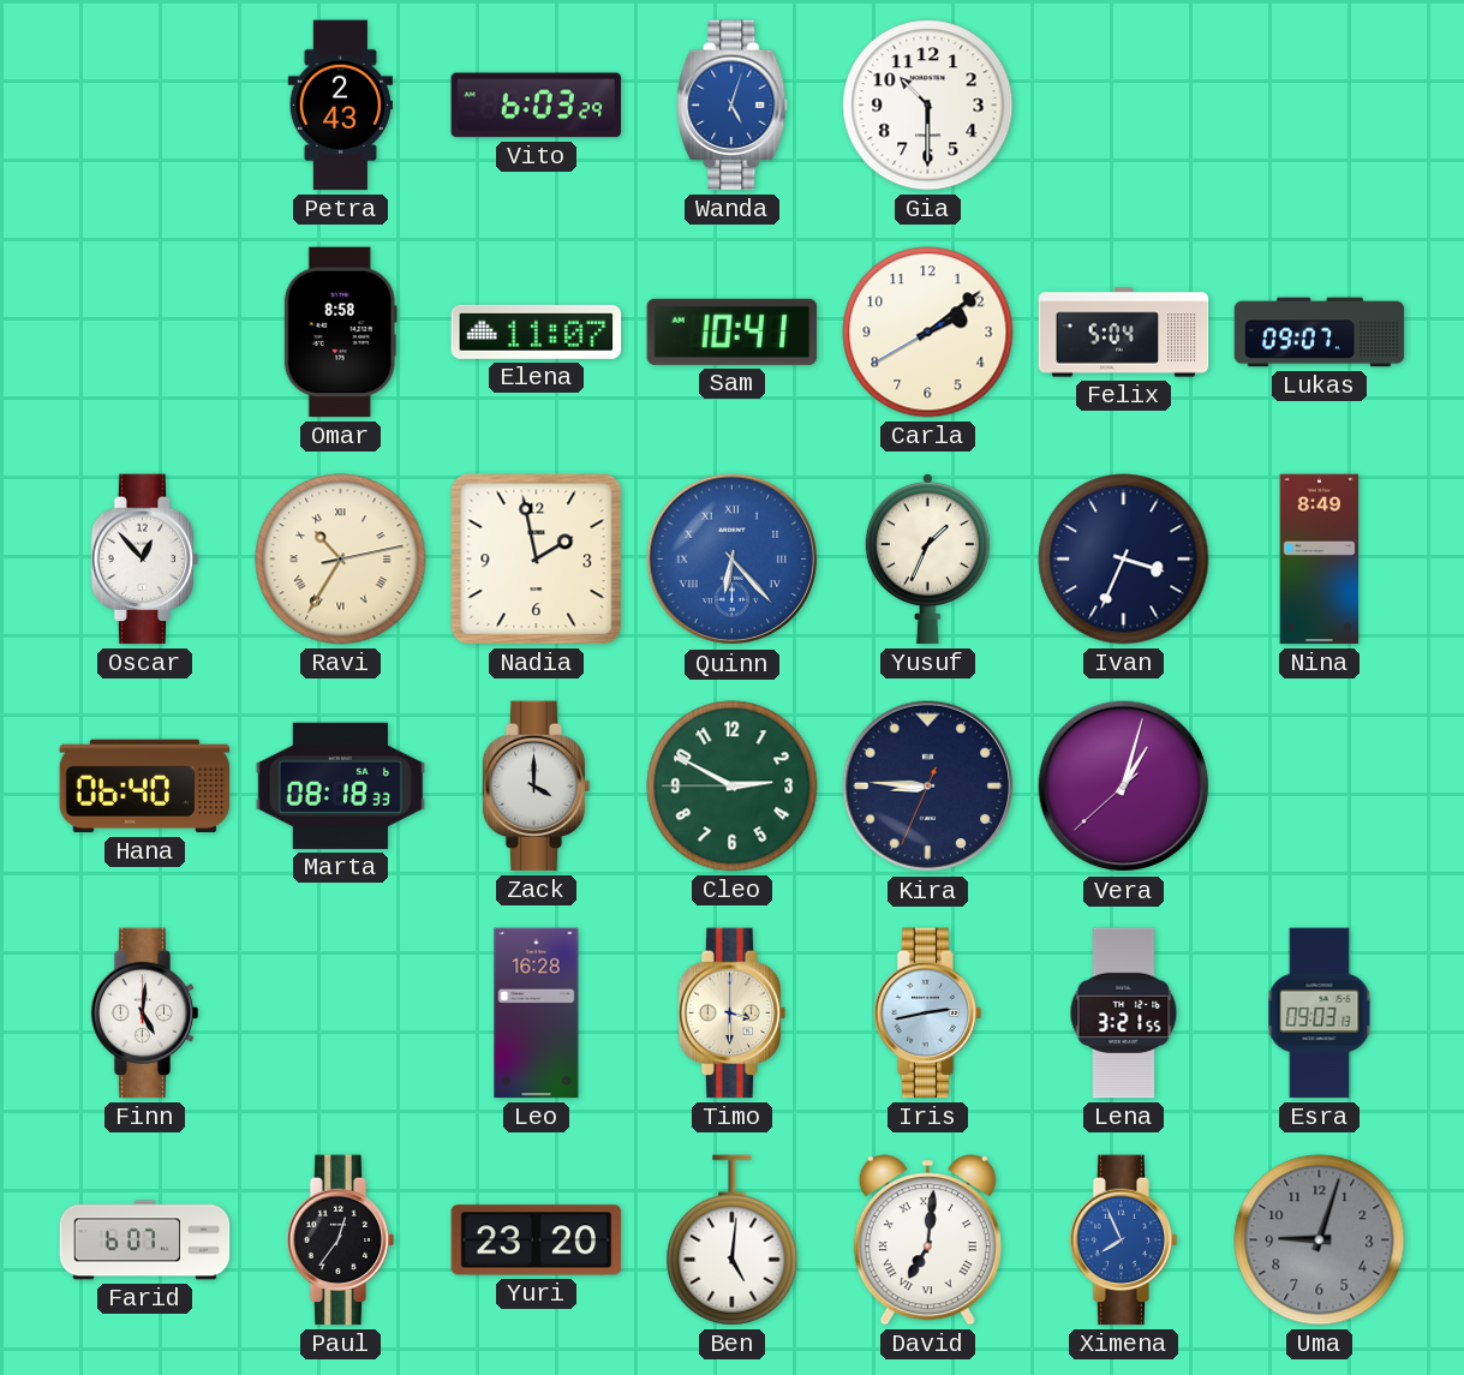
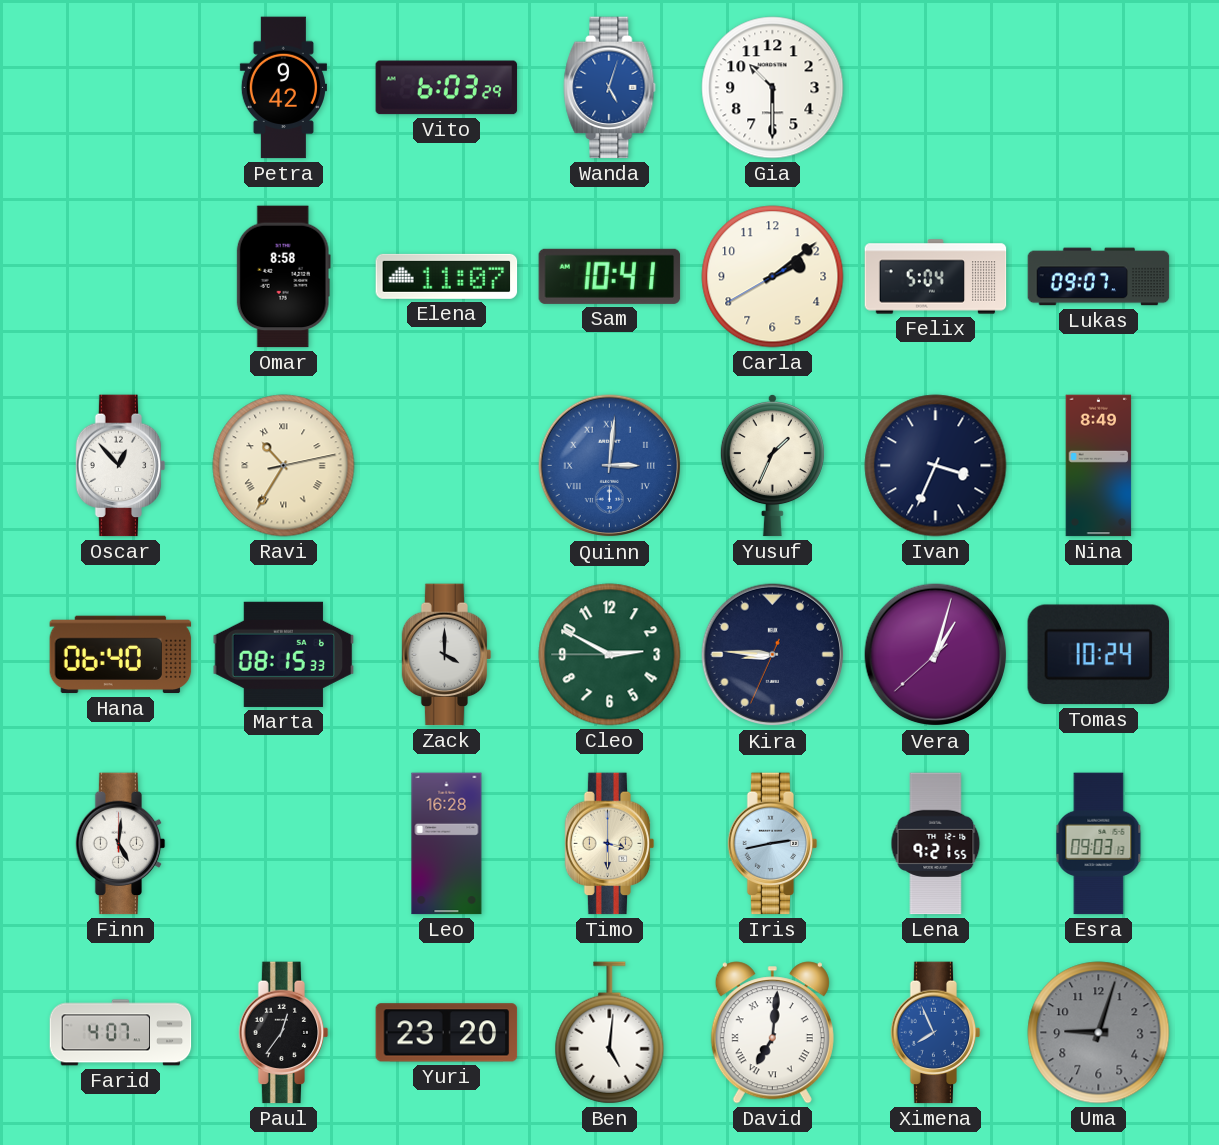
Petra: 2:43 -> 9:42 (283, 88)
Nadia: 1:58 -> none (537, 560)
Quinn: 6:23 -> 3:01 (610, 466)
Marta: 08:18 -> 08:15 (284, 654)
Tomas: none -> 10:24 (1098, 655)
Lena: 3:21 -> 9:21 (936, 844)
Farid: 6:07 -> 4:07 (121, 1033)
